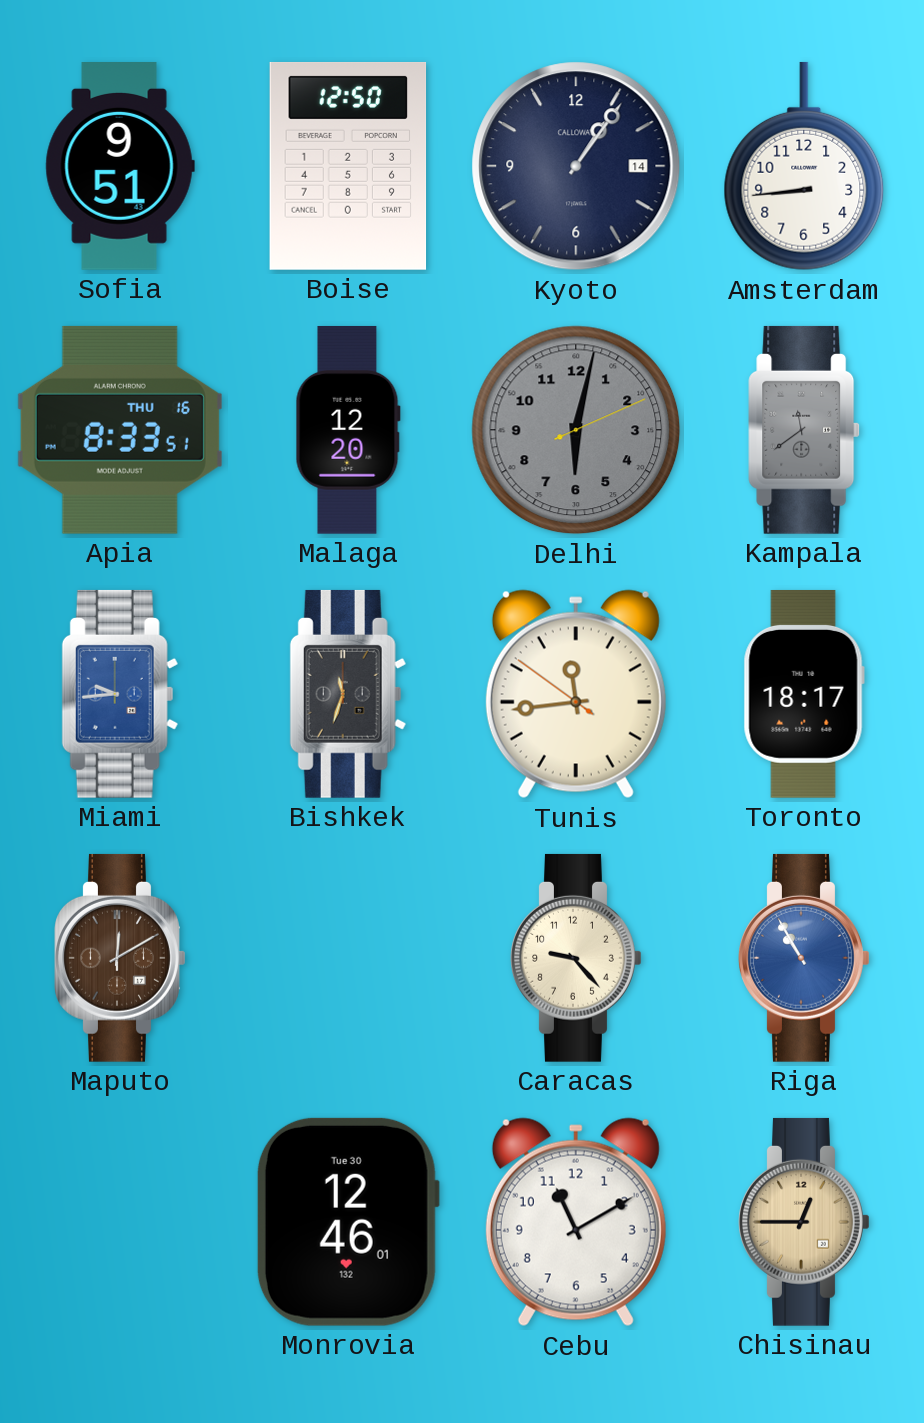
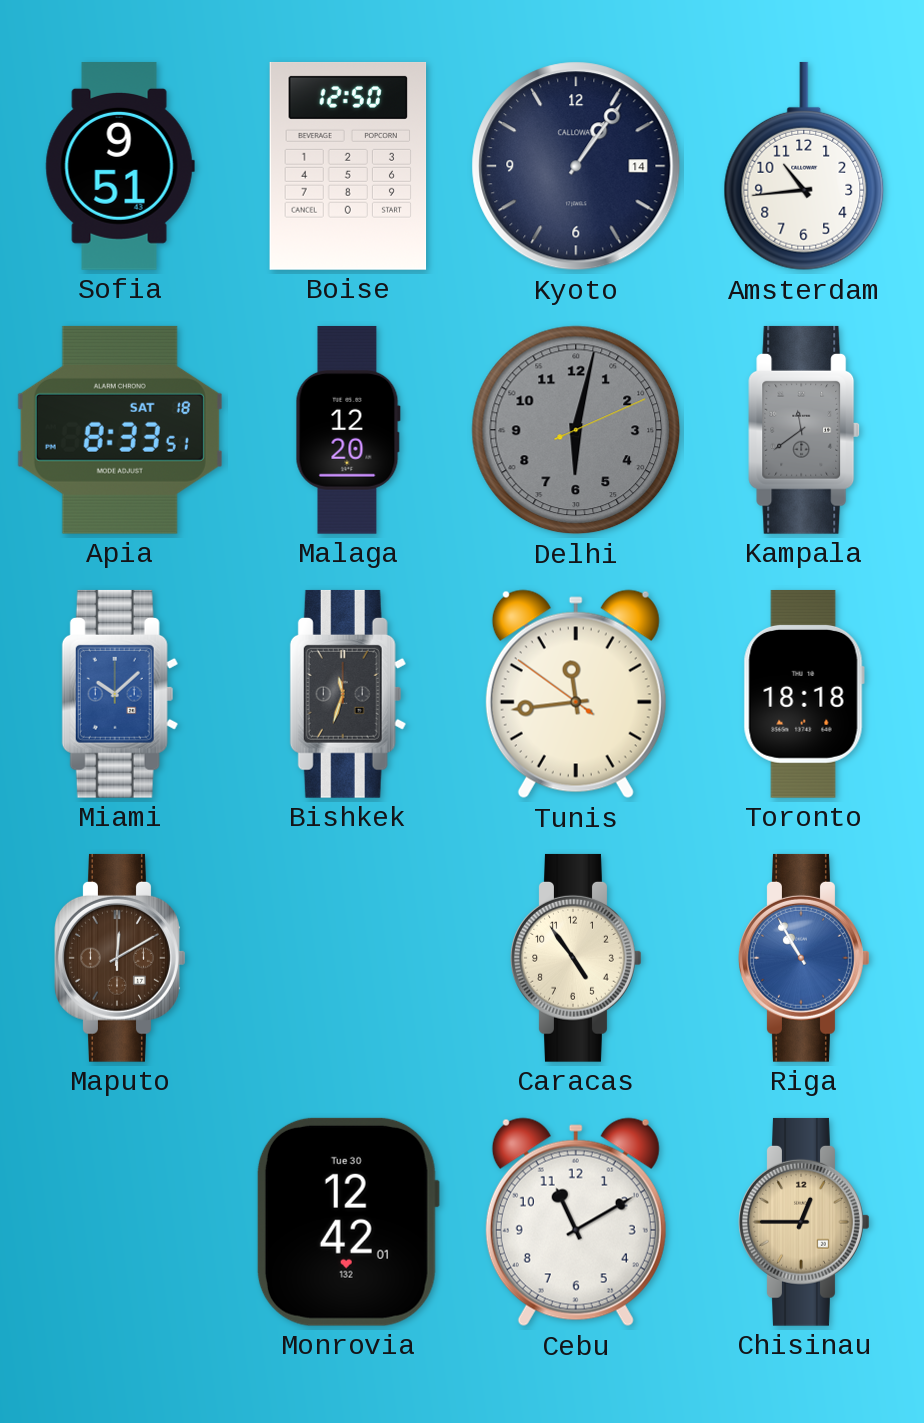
Amsterdam: 8:44 -> 10:44 (804, 166)
Apia date: THU 16 -> SAT 18 (120, 430)
Miami: 9:44 -> 10:08 (120, 694)
Toronto: 18:17 -> 18:18 (804, 694)
Caracas: 9:23 -> 4:54 (576, 958)
Monrovia: 12:46 -> 12:42 (348, 1222)
